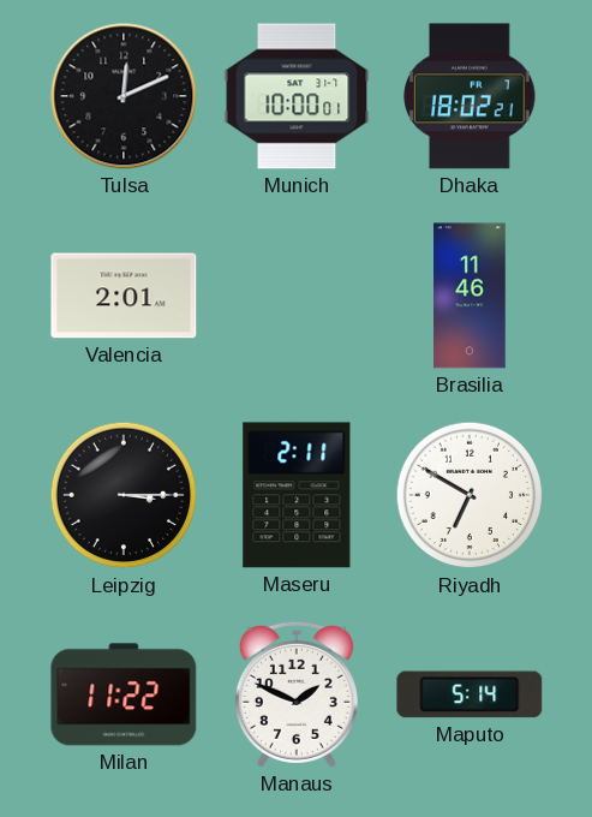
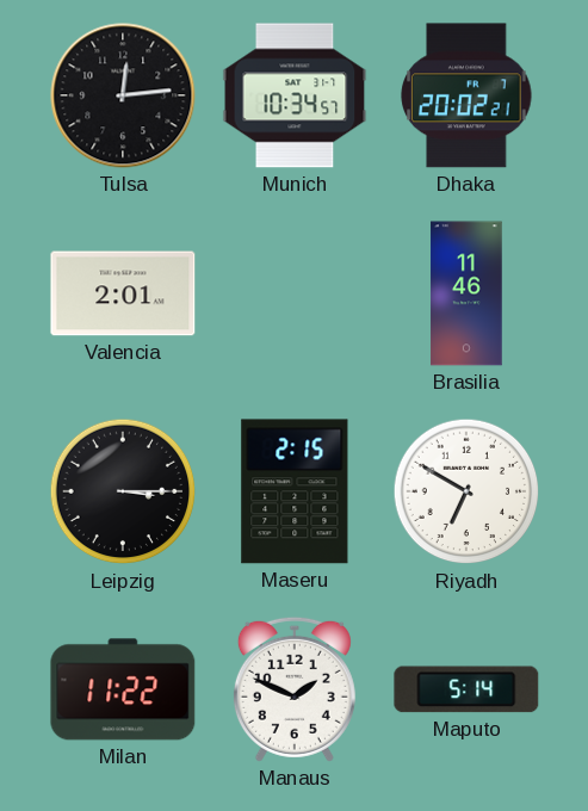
Tulsa: 12:11 -> 12:14 (123, 95)
Munich: 10:00 -> 10:34 (295, 95)
Dhaka: 18:02 -> 20:02 (466, 95)
Maseru: 2:11 -> 2:15 (295, 491)
